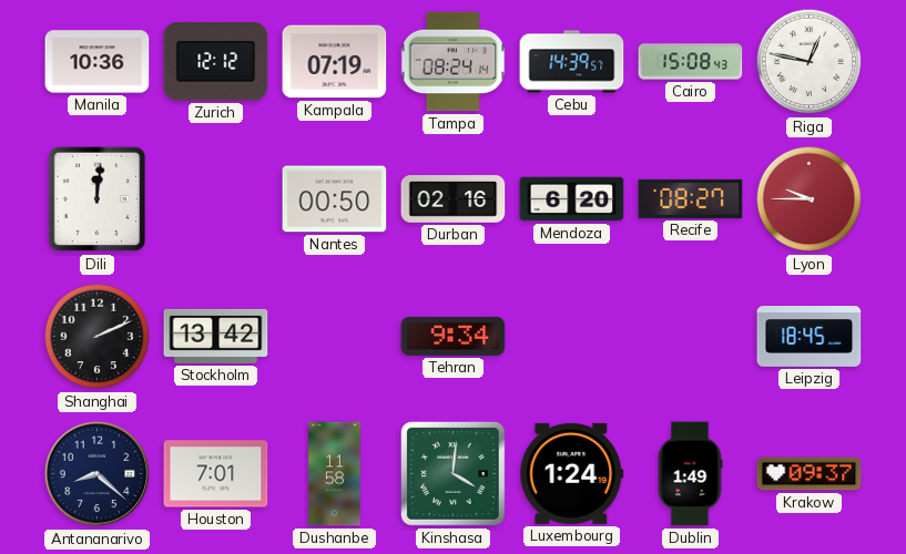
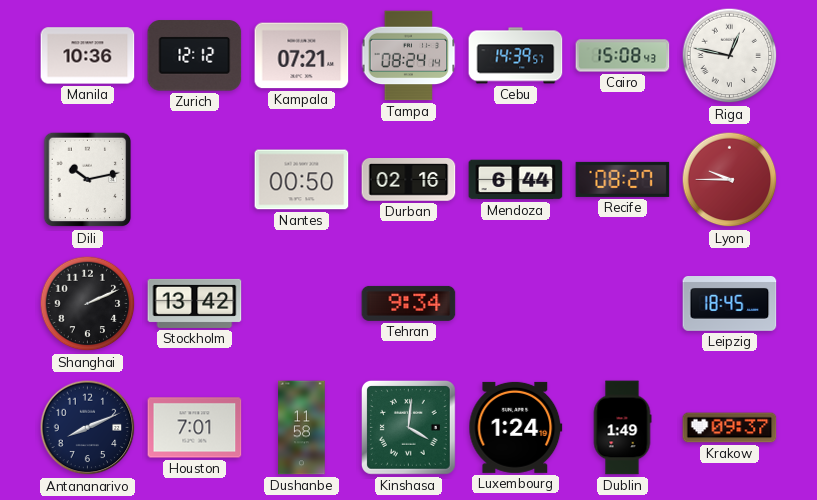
Kampala: 07:19 -> 07:21 (302, 56)
Dili: 12:01 -> 10:13 (88, 180)
Mendoza: 6:20 -> 6:44 (516, 180)
Antananarivo: 8:22 -> 8:11 (88, 428)
